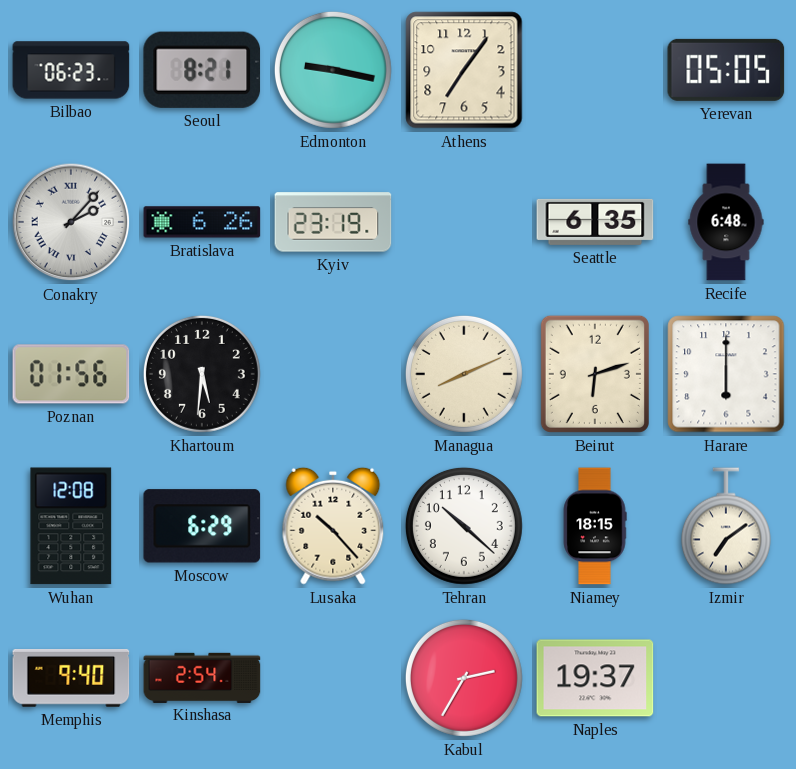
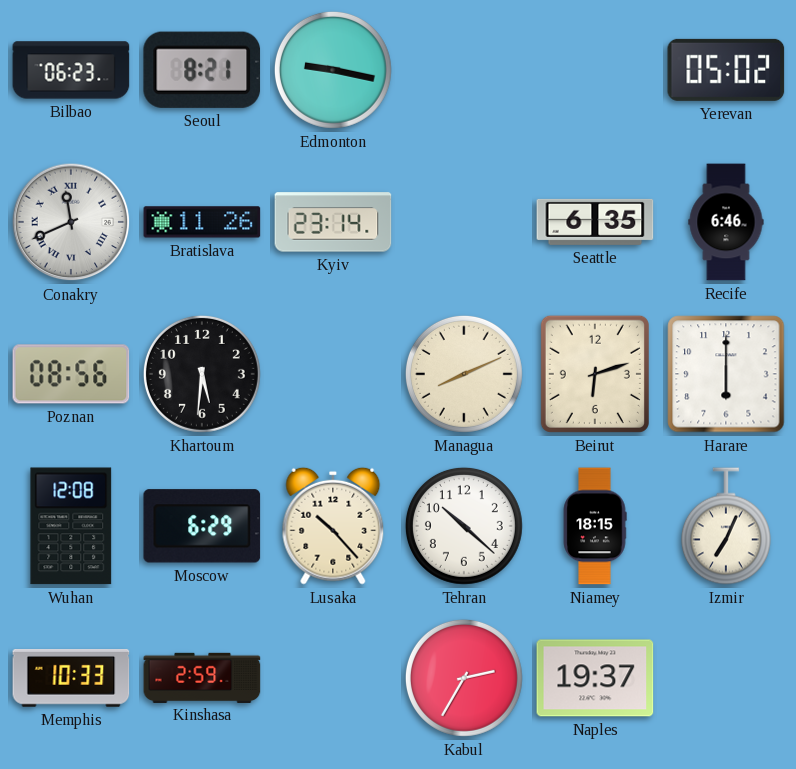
Athens: 7:06 -> none (464, 70)
Yerevan: 05:05 -> 05:02 (726, 70)
Conakry: 2:07 -> 11:41 (71, 222)
Bratislava: 6:26 -> 11:26 (202, 222)
Kyiv: 23:19 -> 23:14 (333, 222)
Recife: 6:48 -> 6:46 (726, 222)
Poznan: 01:56 -> 08:56 (71, 374)
Izmir: 7:09 -> 7:04 (726, 526)
Memphis: 9:40 -> 10:33 (71, 679)
Kinshasa: 2:54 -> 2:59 (202, 677)
